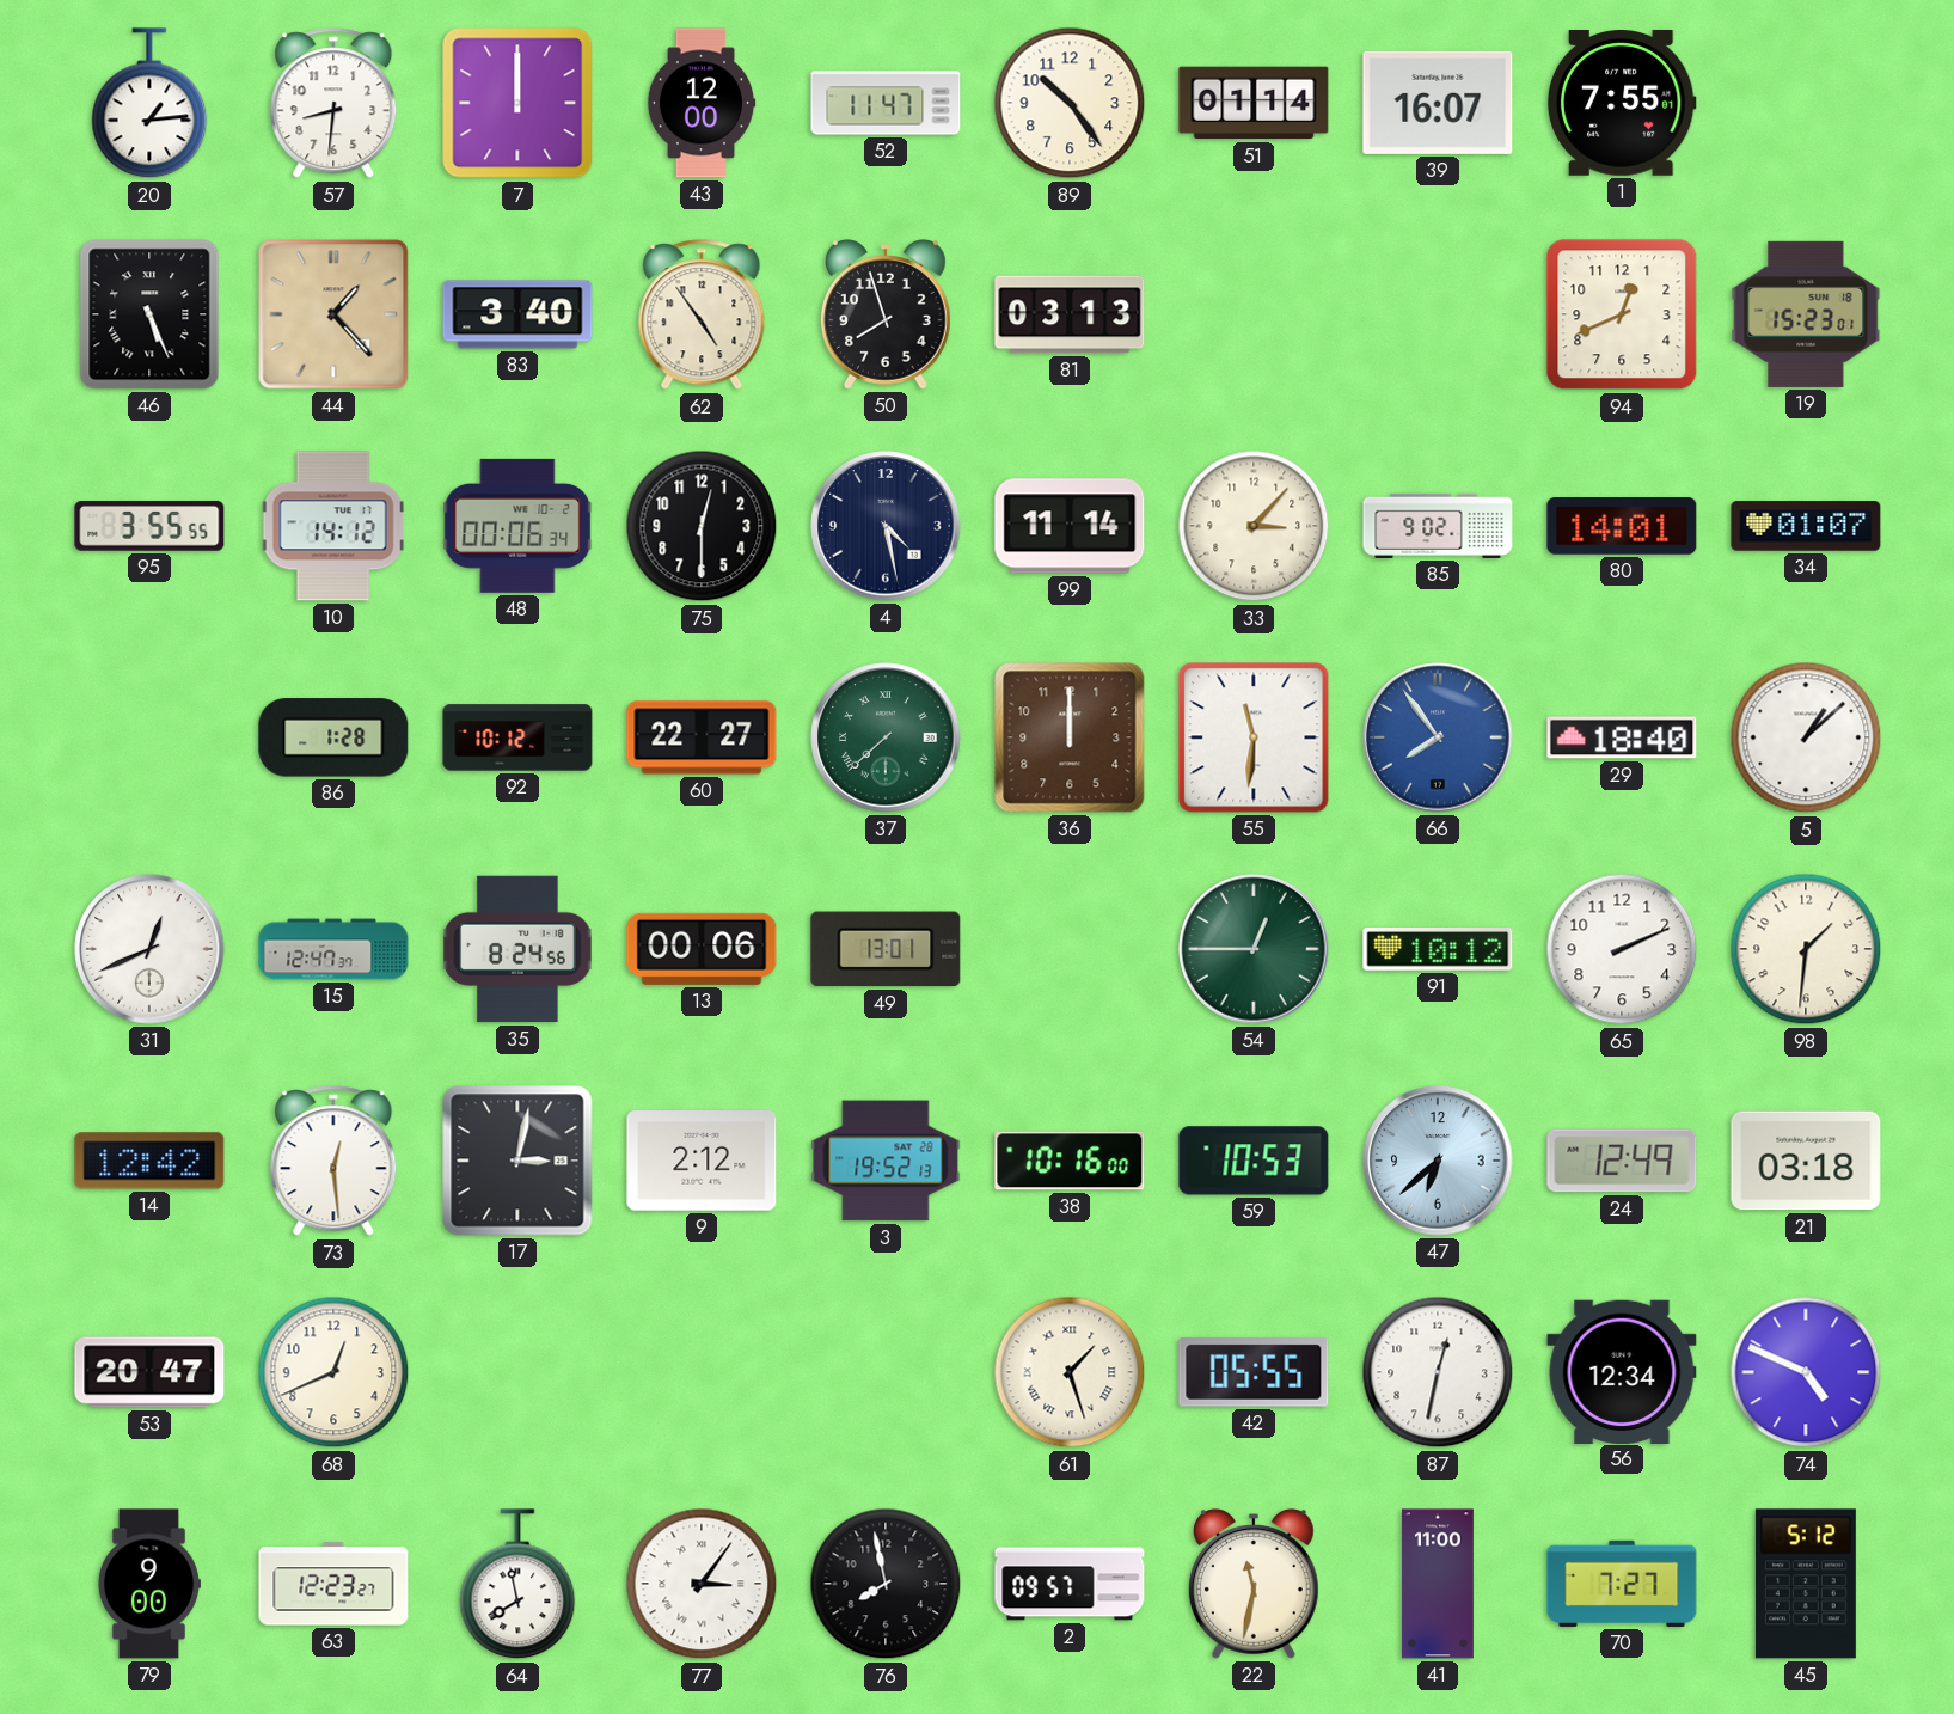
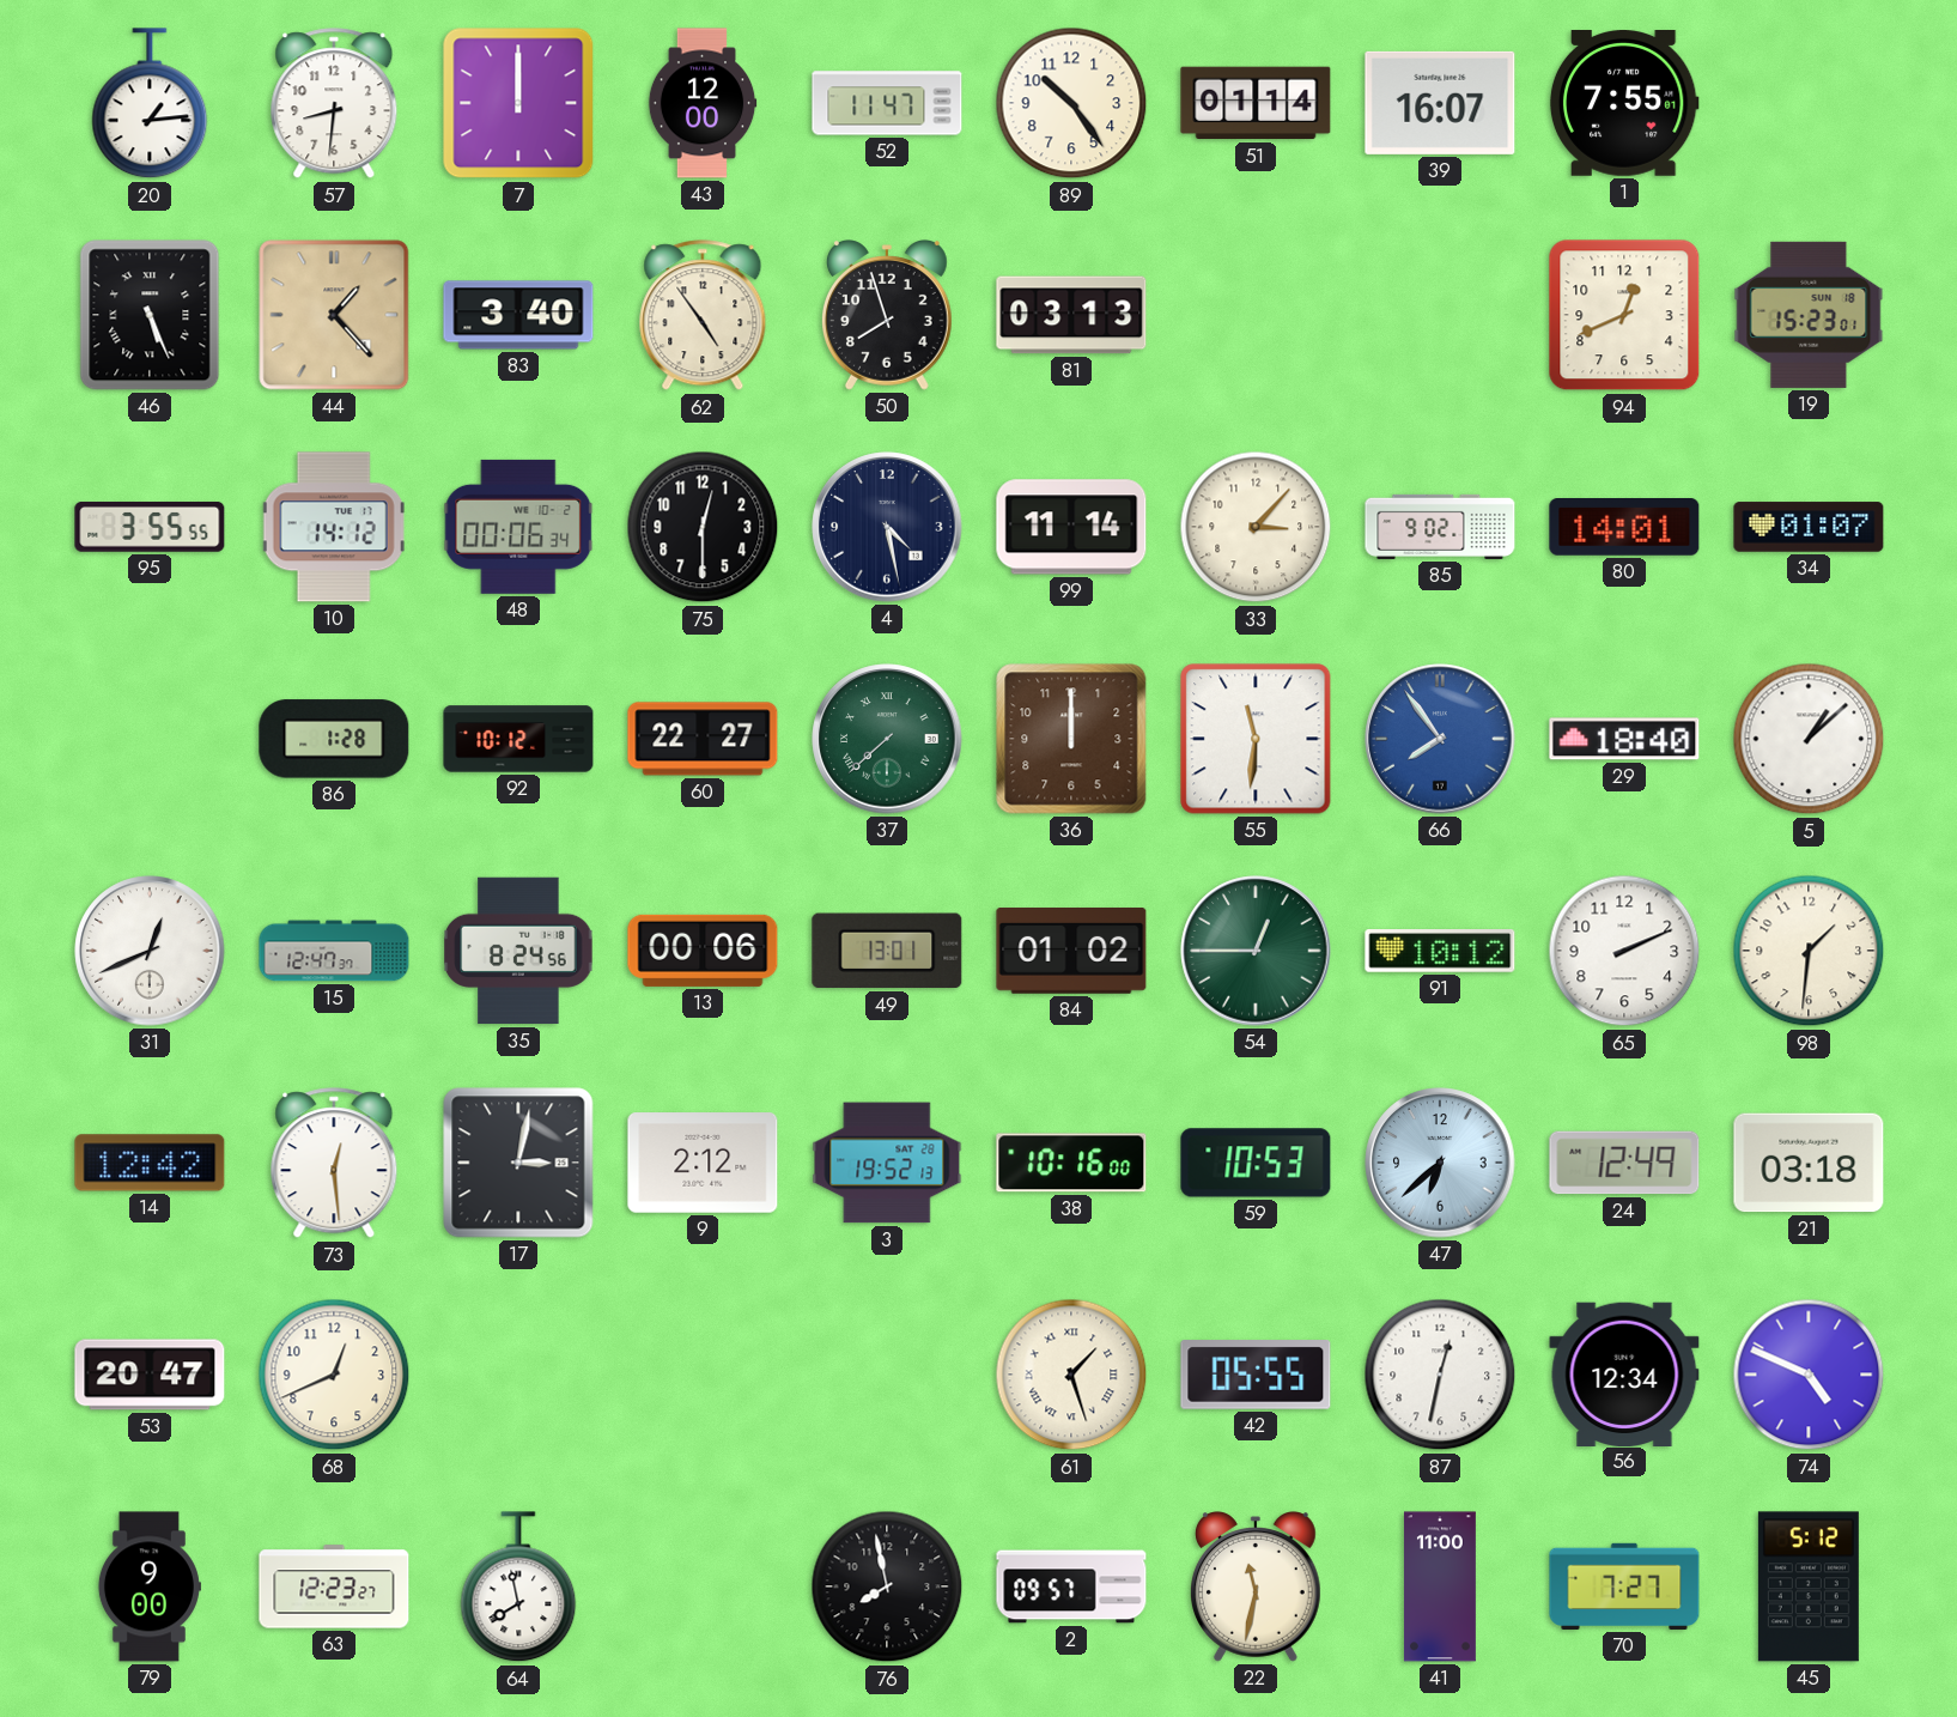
84: none -> 01:02 (1071, 951)
77: 3:06 -> none (702, 1584)
